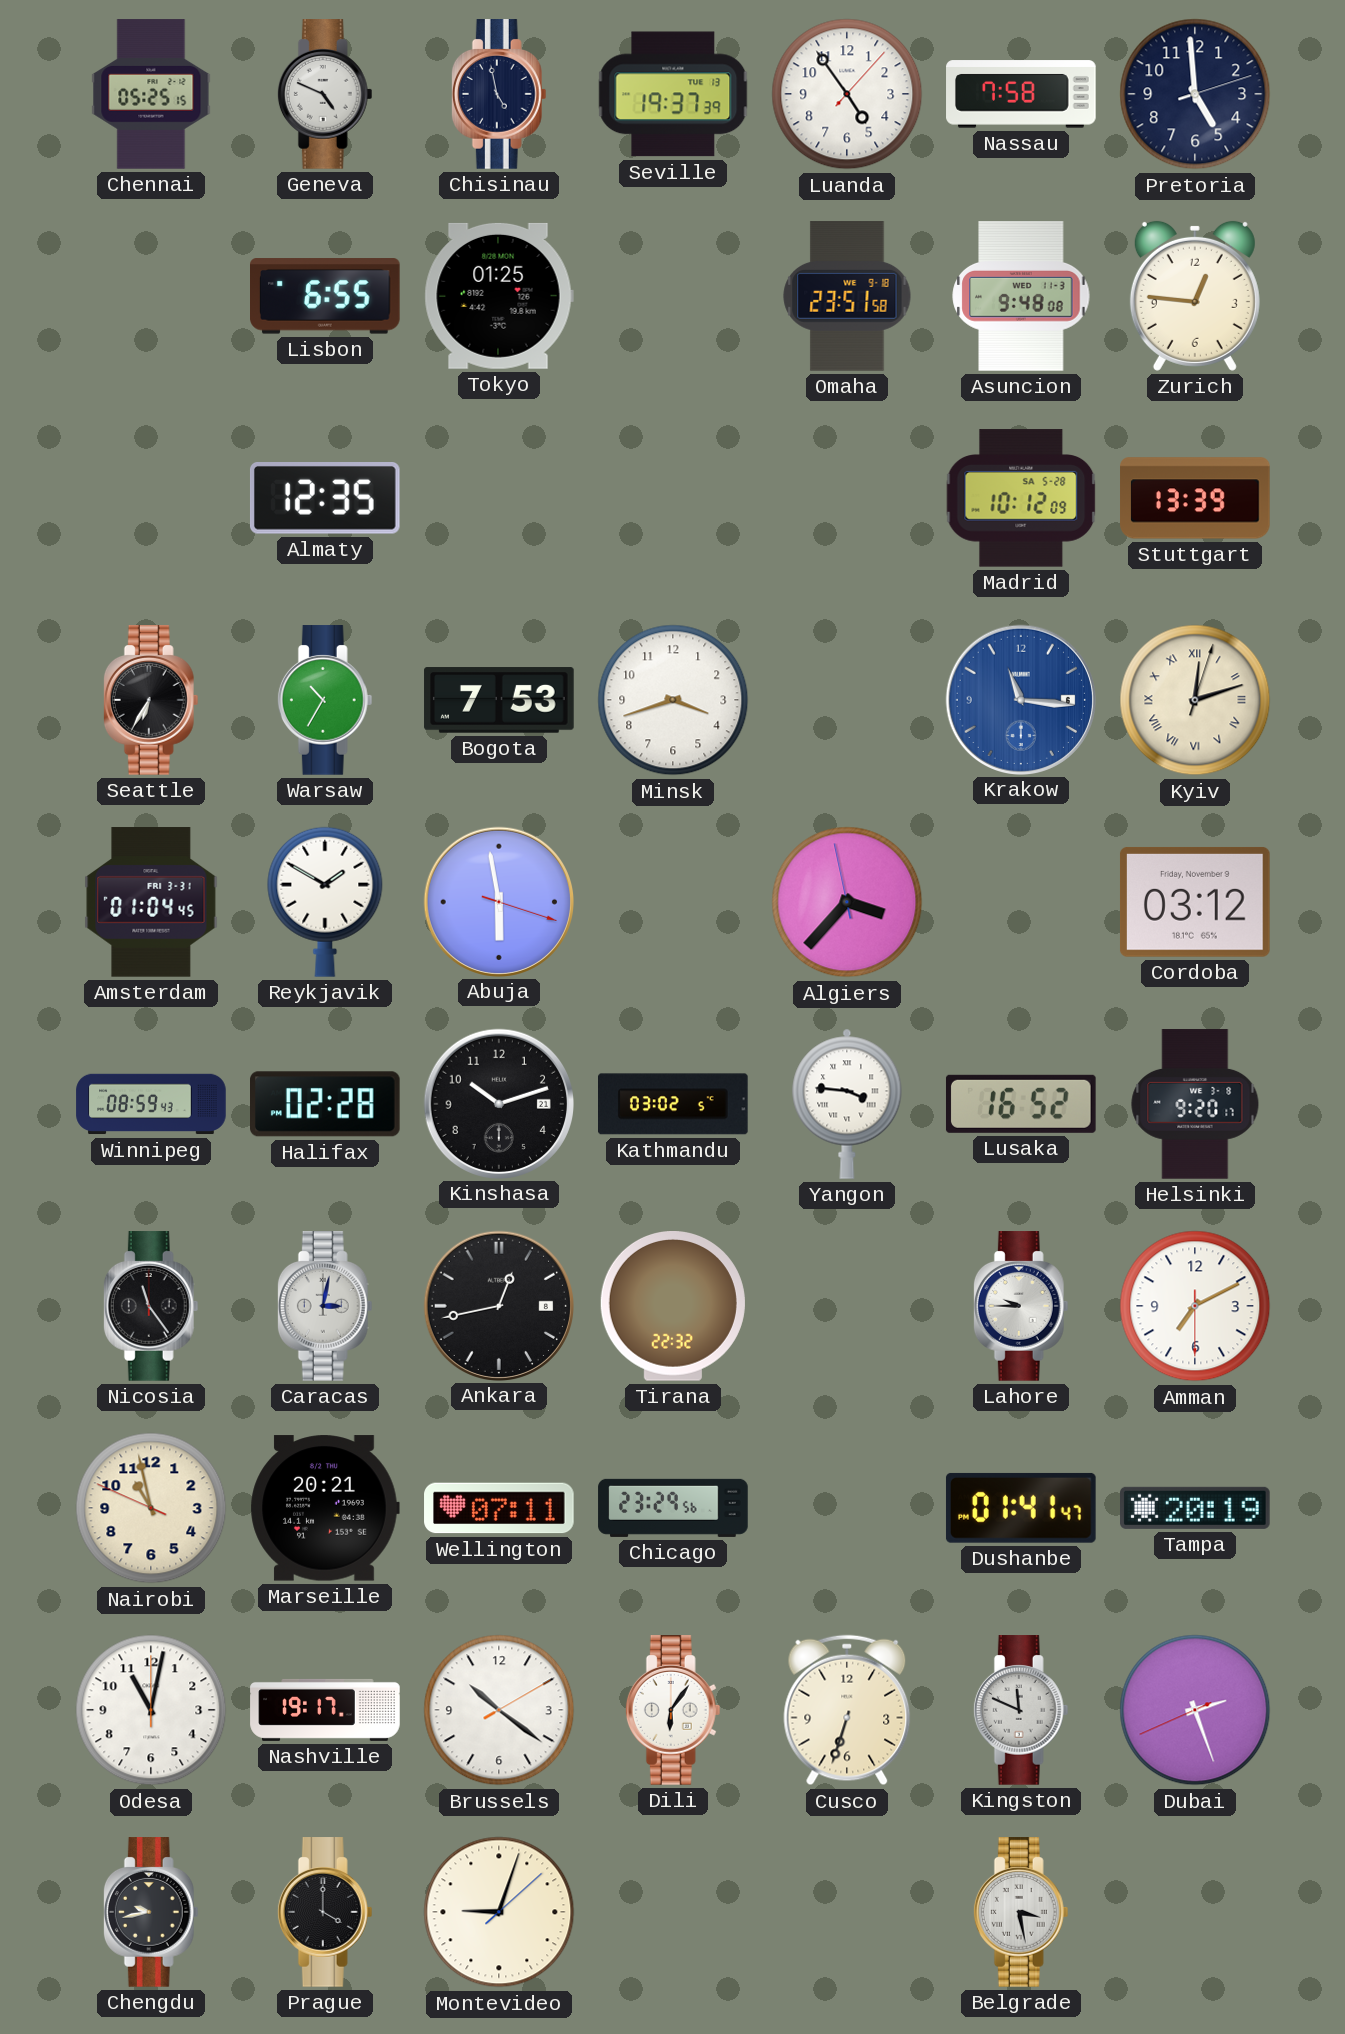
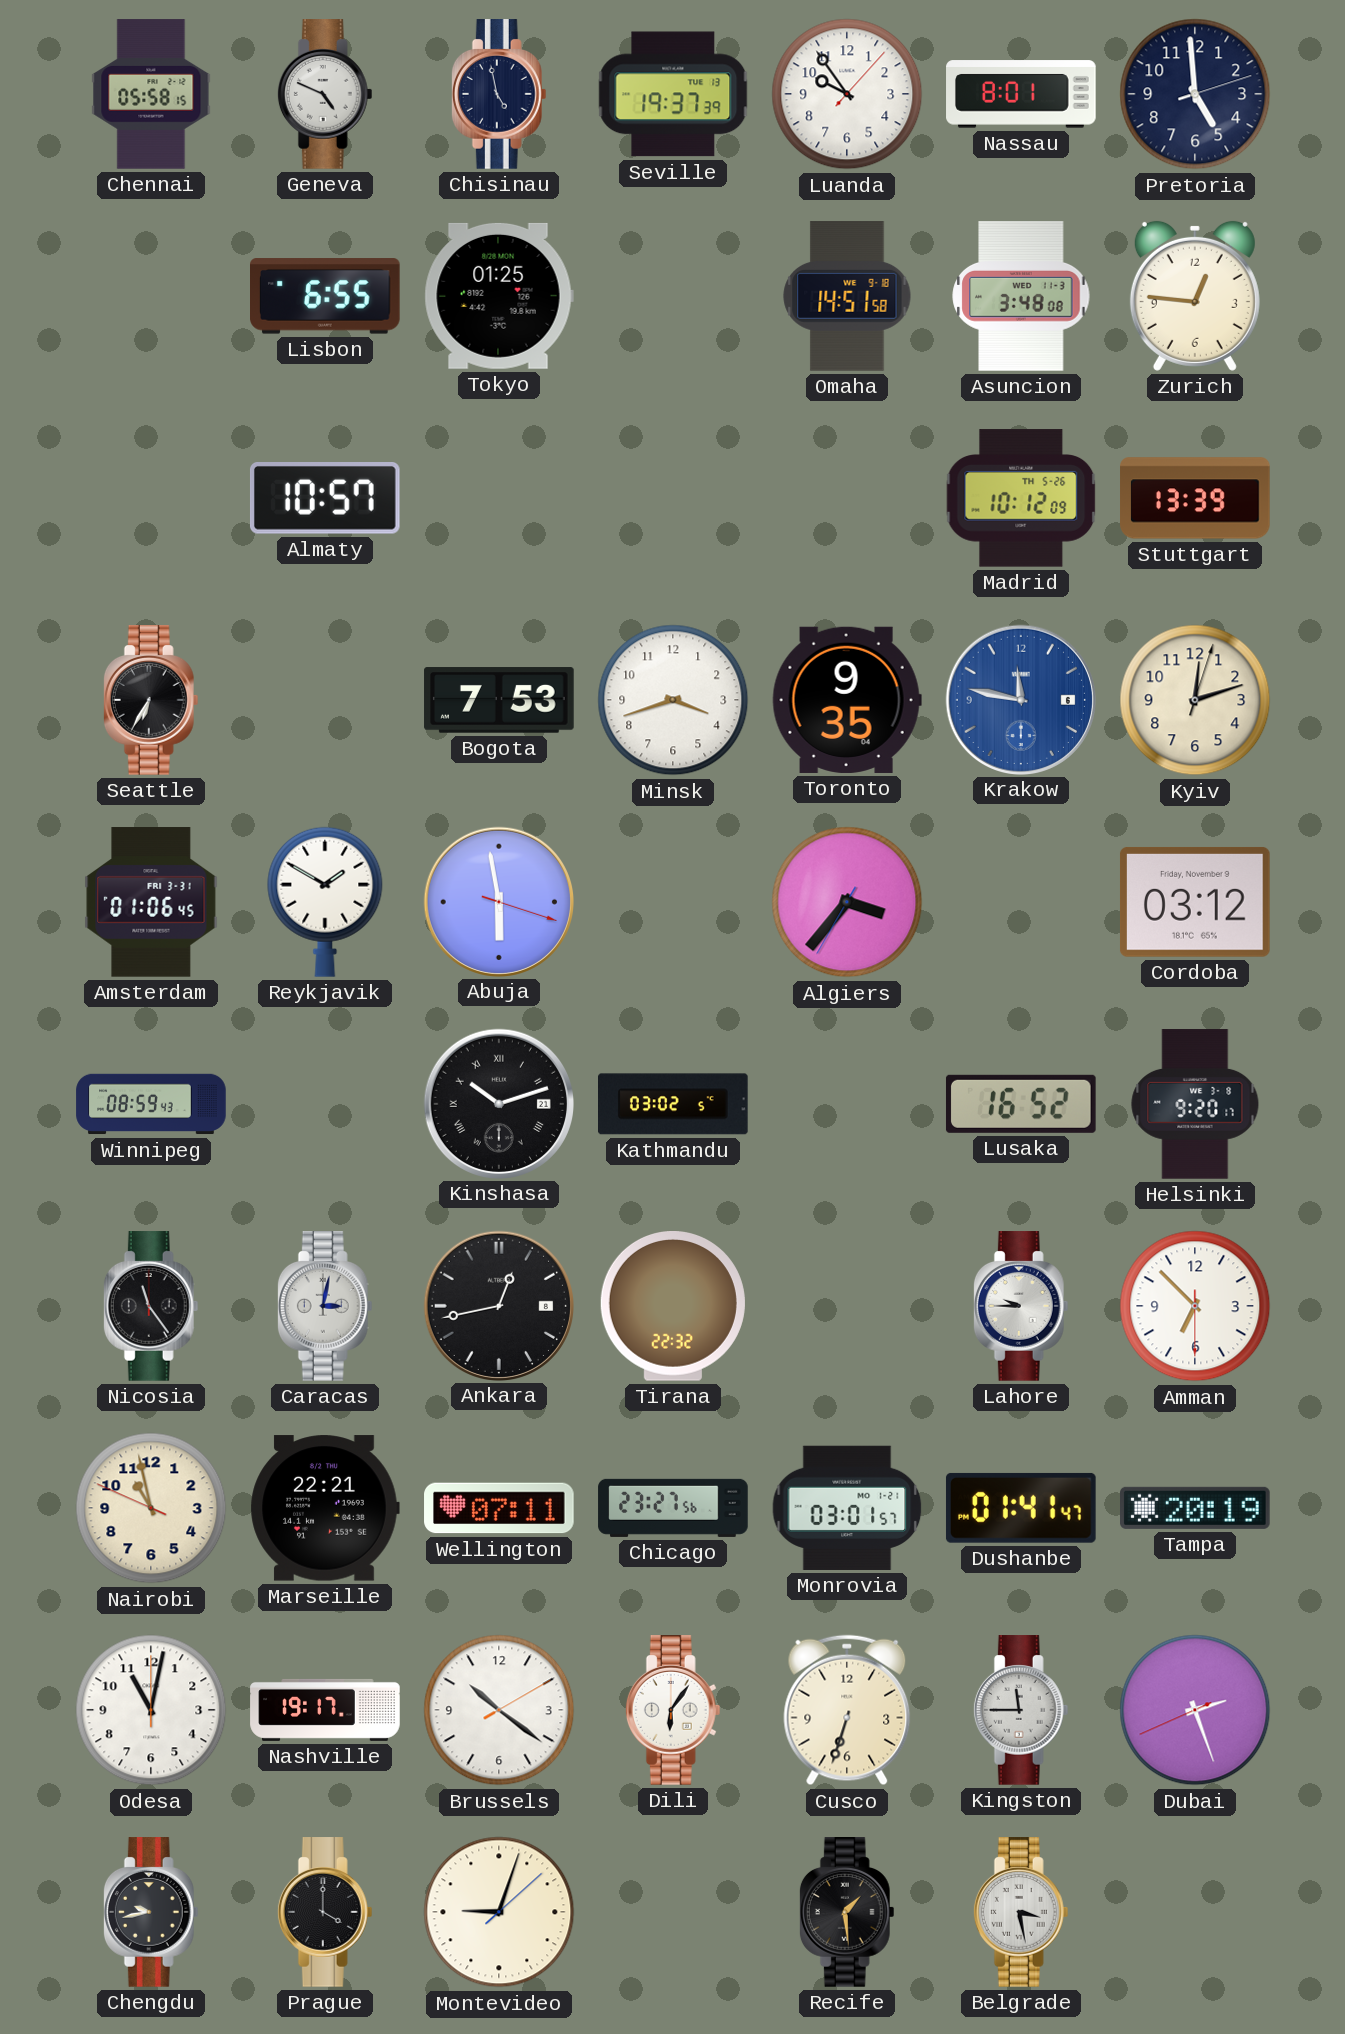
Chennai: 05:25 -> 05:58 (151, 94)
Luanda: 4:54 -> 9:54 (847, 94)
Nassau: 7:58 -> 8:01 (1021, 94)
Omaha: 23:51 -> 14:51 (847, 296)
Asuncion: 9:48 -> 3:48 (1021, 296)
Almaty: 12:35 -> 10:57 (325, 499)
Madrid date: SA 5-28 -> TH 5-26 (1021, 498)
Warsaw: 10:35 -> none (325, 700)
Toronto: none -> 9:35 (847, 700)
Krakow: 11:16 -> 11:47 (1020, 699)
Kyiv numerals: Roman -> Arabic (1195, 700)
Amsterdam: 01:04 -> 01:06 (151, 902)
Algiers: 3:36:58 -> 3:36:35 (847, 902)
Halifax: 02:28 -> none (326, 1104)
Kinshasa numerals: Arabic -> Roman (498, 1103)
Yangon: 3:46 -> none (847, 1104)
Amman: 7:10 -> 6:52 (1195, 1306)
Marseille: 20:21 -> 22:21 (325, 1508)
Chicago: 23:29 -> 23:27 (673, 1508)
Monrovia: none -> 03:01 (847, 1508)
Kingston: 11:49 -> 11:45 (1021, 1710)
Recife: none -> 1:29 (847, 1912)
